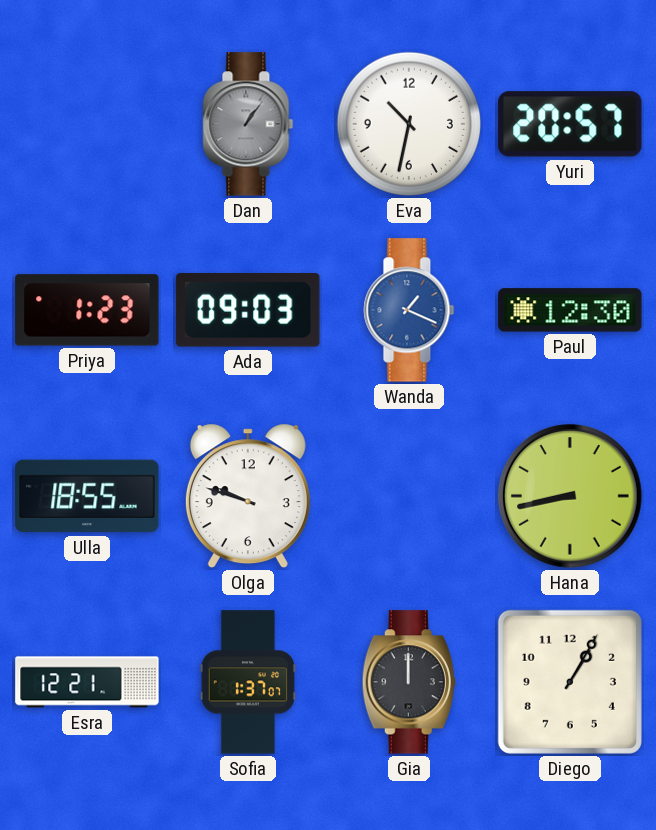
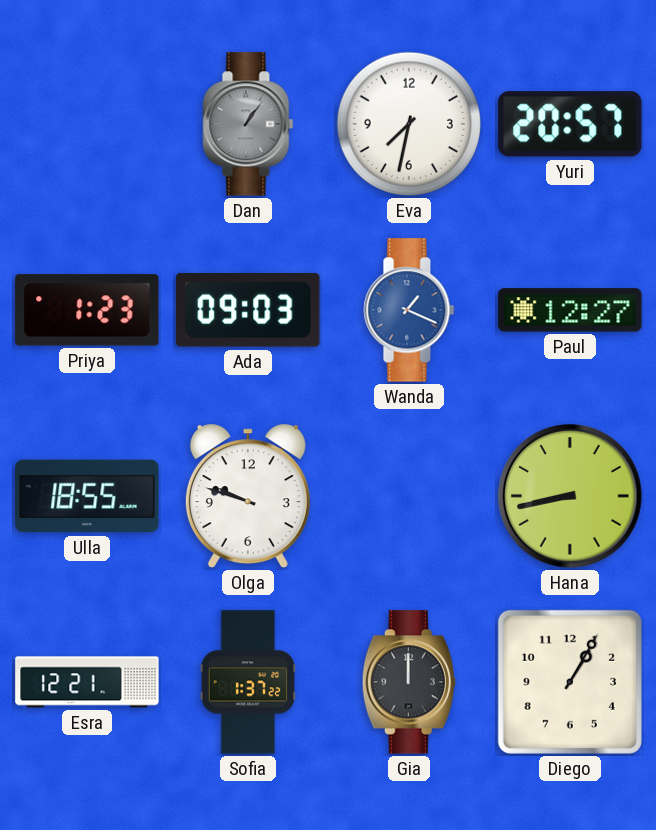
Eva: 10:32 -> 7:32 (409, 124)
Paul: 12:30 -> 12:27 (570, 310)
Sofia: 1:37:07 -> 1:37:22 (247, 682)
